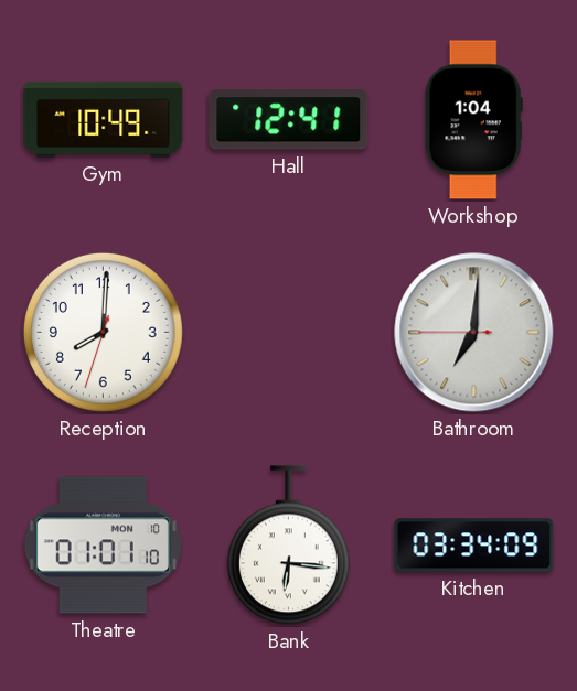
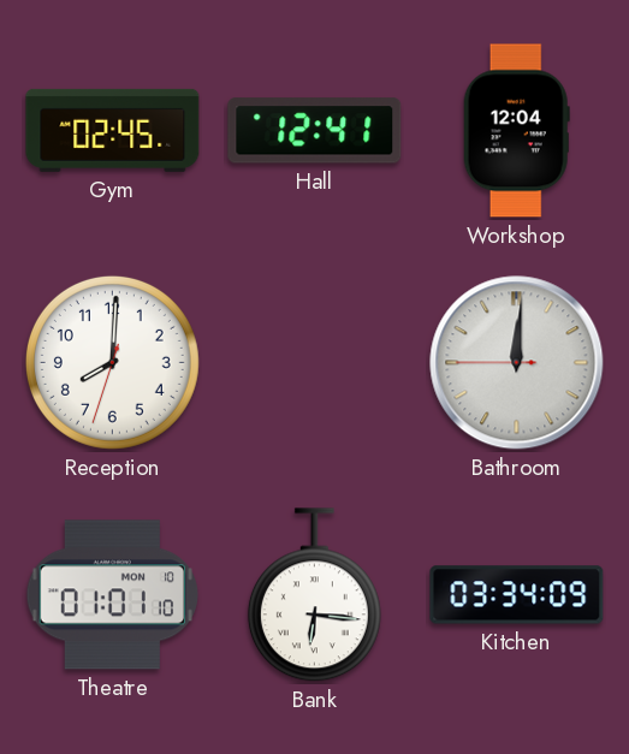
Gym: 10:49 -> 02:45 (113, 130)
Workshop: 1:04 -> 12:04 (516, 131)
Bathroom: 7:00 -> 12:00 (517, 363)
